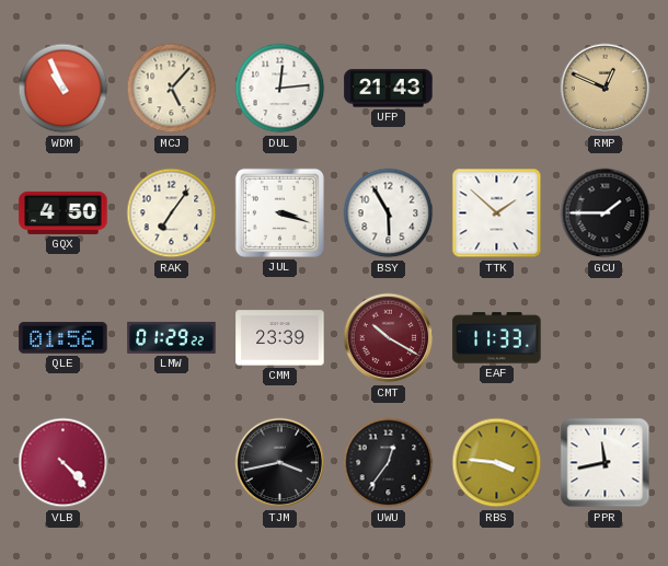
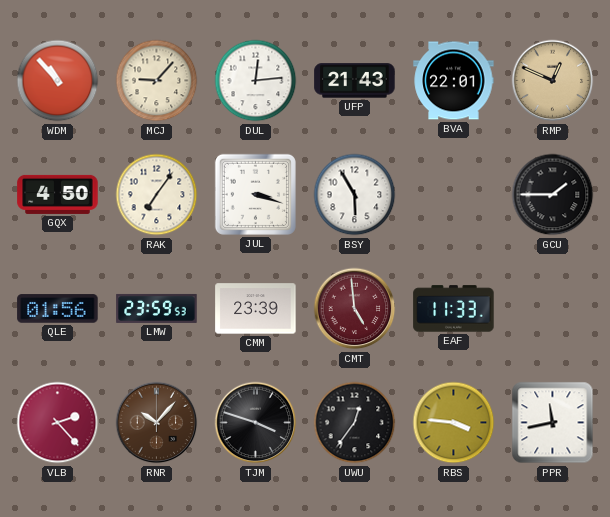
WDM: 10:56 -> 10:53 (58, 81)
MCJ: 5:07 -> 9:07 (157, 81)
BVA: none -> 22:01 (454, 81)
TTK: 1:52 -> none (497, 213)
LMW: 01:29 -> 23:59 (157, 308)
CMT: 10:20 -> 4:59 (355, 309)
VLB: 4:23 -> 2:23 (58, 423)
RNR: none -> 10:07 (157, 423)
TJM: 3:43 -> 3:48 (256, 423)
